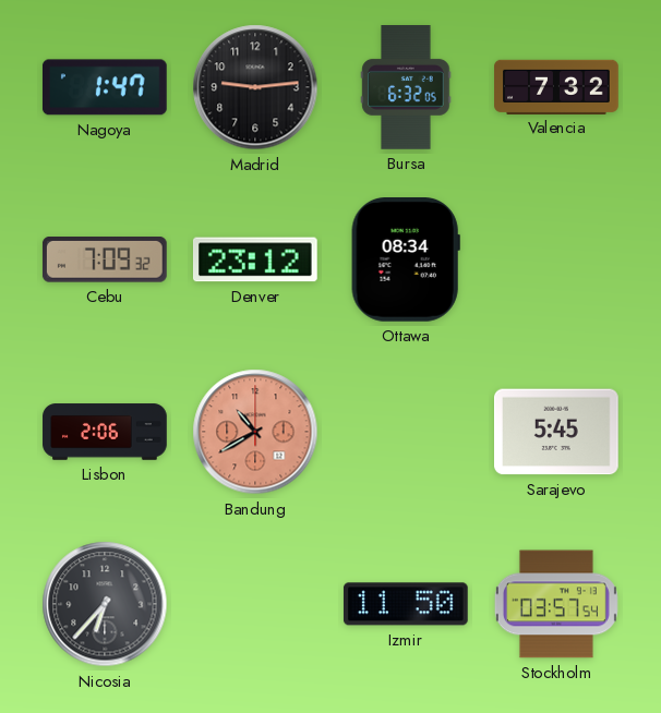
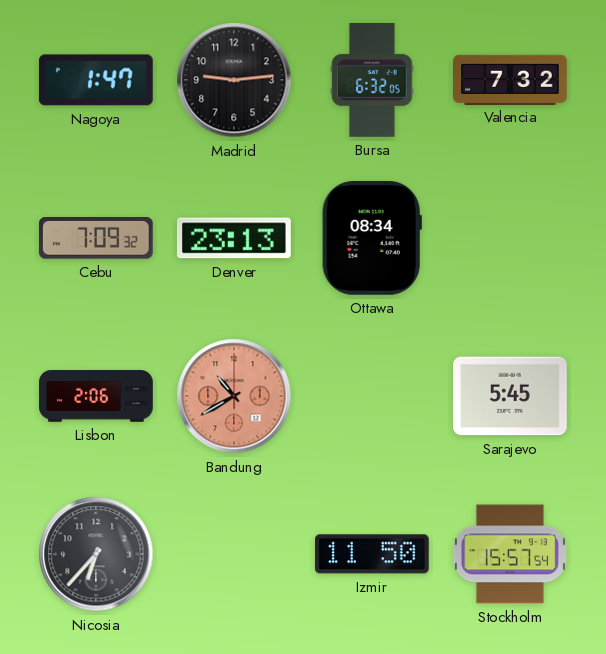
Denver: 23:12 -> 23:13 (234, 238)
Stockholm: 03:57 -> 15:57 (510, 554)
